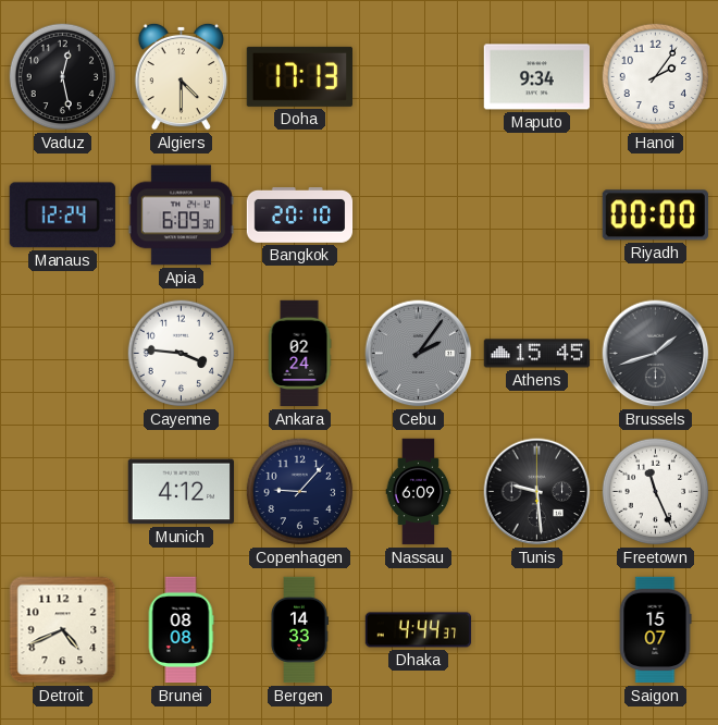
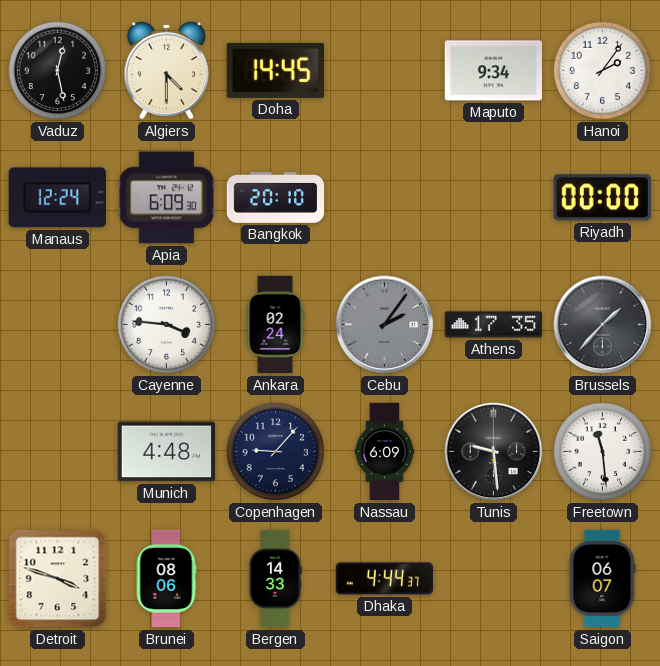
Doha: 17:13 -> 14:45 (275, 70)
Athens: 15:45 -> 17:35 (494, 325)
Brussels: 1:42 -> 1:37 (603, 325)
Munich: 4:12 -> 4:48 (166, 452)
Freetown: 11:26 -> 11:29 (603, 452)
Detroit: 4:41 -> 3:48 (58, 579)
Brunei: 08:08 -> 08:06 (166, 579)
Saigon: 15:07 -> 06:07 (602, 579)
